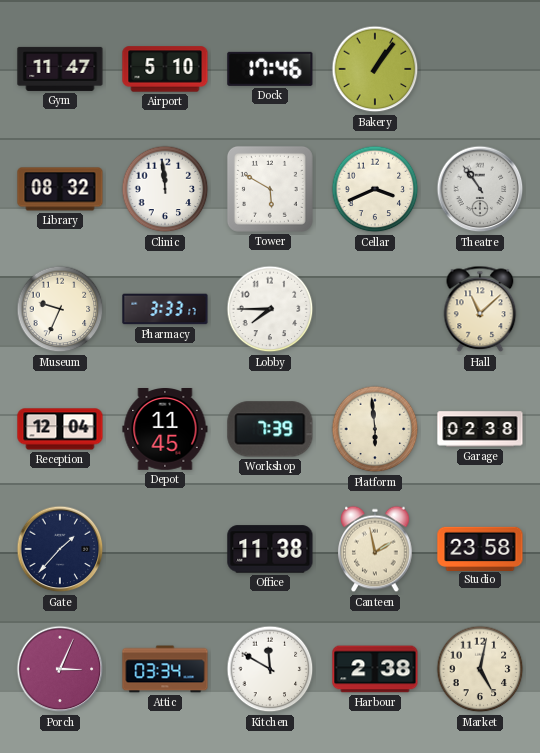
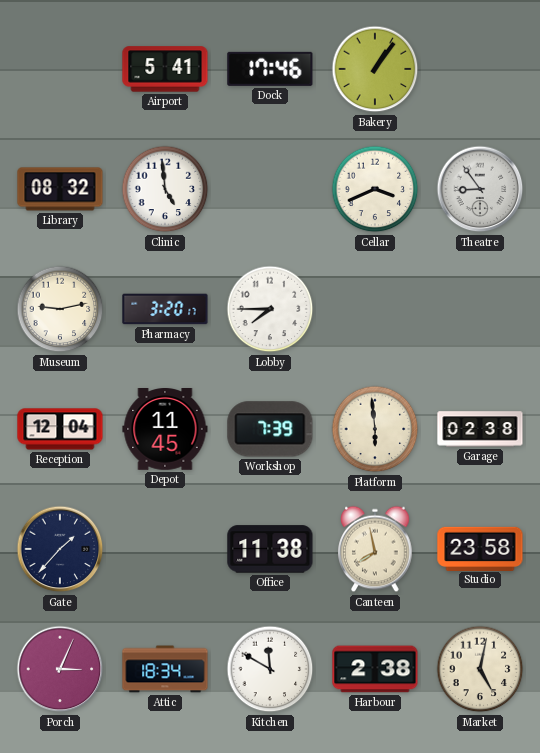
Gym: 11:47 -> none (60, 69)
Airport: 5:10 -> 5:41 (165, 69)
Clinic: 11:59 -> 4:59 (165, 189)
Tower: 5:50 -> none (270, 189)
Theatre: 10:54 -> 8:54 (480, 189)
Museum: 9:34 -> 9:13 (60, 309)
Pharmacy: 3:33 -> 3:20 (165, 309)
Hall: 11:08 -> none (480, 309)
Canteen: 1:58 -> 7:58 (375, 549)
Attic: 03:34 -> 18:34 (165, 669)
